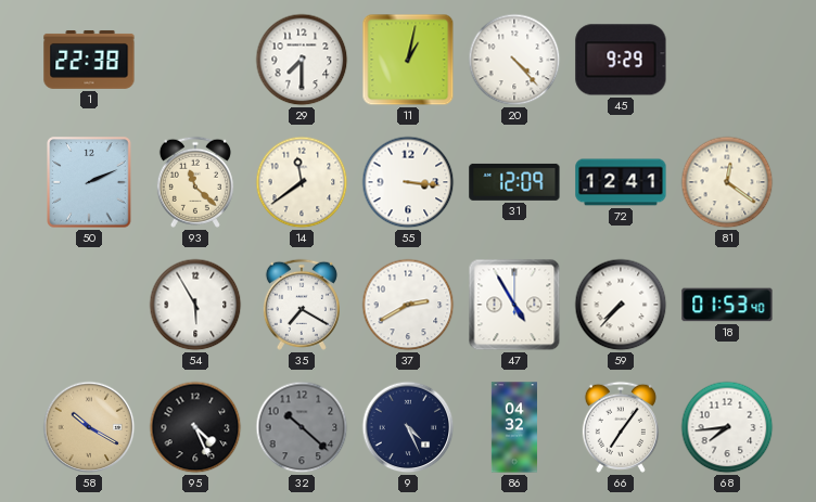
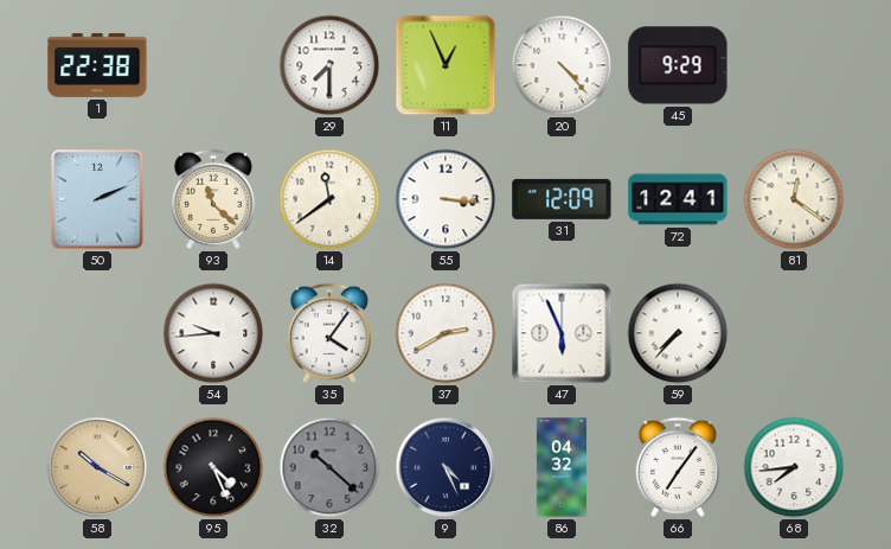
11: 1:02 -> 12:56 (445, 65)
54: 5:55 -> 9:44 (213, 333)
35: 7:20 -> 4:06 (329, 333)
47: 4:55 -> 5:56 (562, 333)
18: 01:53 -> none (727, 305)
